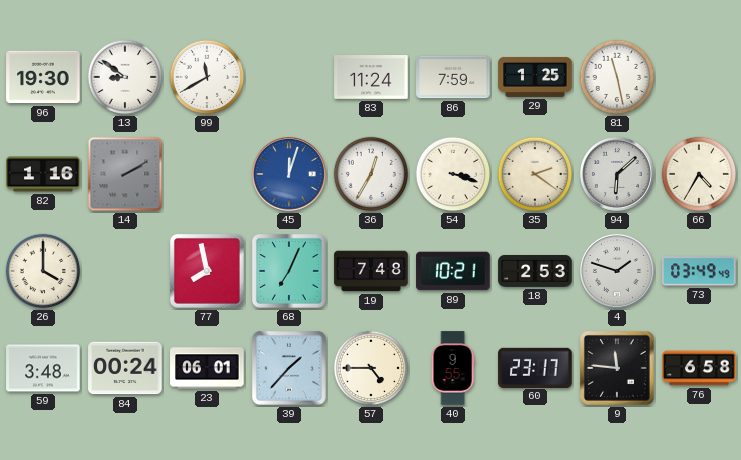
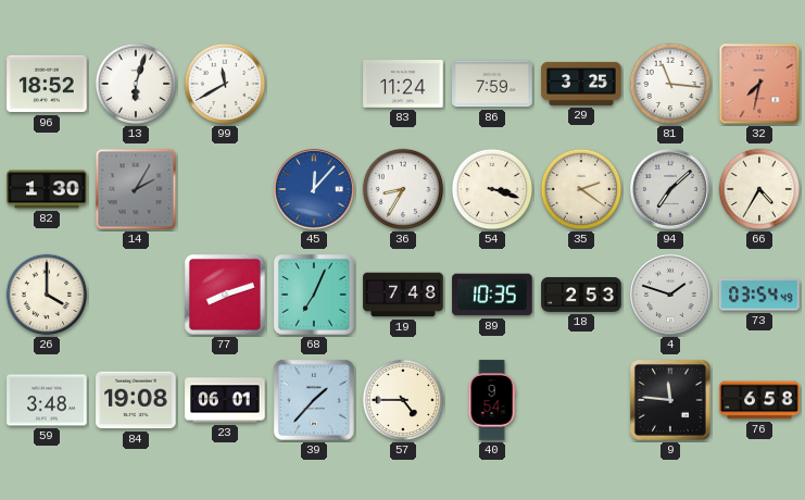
96: 19:30 -> 18:52 (47, 84)
13: 8:51 -> 6:03 (136, 84)
29: 1:25 -> 3:25 (581, 84)
81: 11:28 -> 11:16 (670, 84)
32: none -> 7:32 (759, 84)
82: 1:16 -> 1:30 (47, 189)
14: 2:10 -> 2:05 (136, 189)
45: 12:03 -> 12:07 (314, 189)
36: 12:35 -> 8:35 (403, 189)
94: 6:08 -> 7:08 (670, 189)
77: 7:58 -> 8:12 (225, 295)
89: 10:21 -> 10:35 (492, 295)
73: 03:49 -> 03:54 (759, 295)
84: 00:24 -> 19:08 (136, 400)
40: 9:55 -> 9:54 (492, 400)
60: 23:17 -> none (535, 367)
